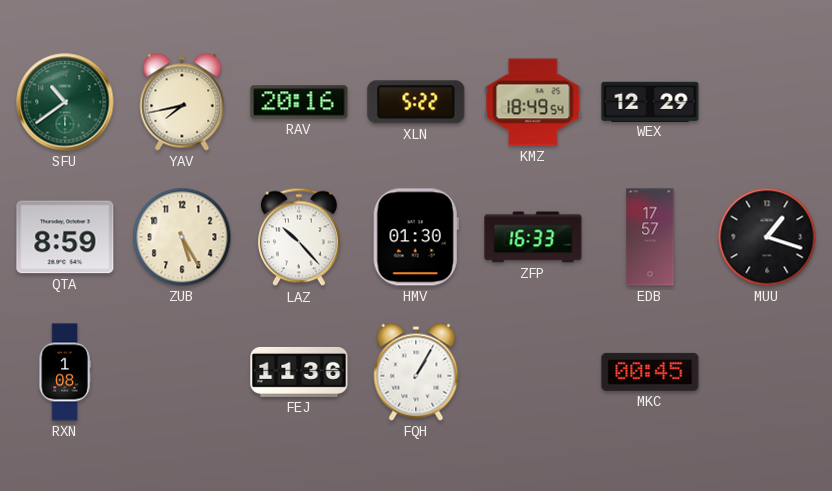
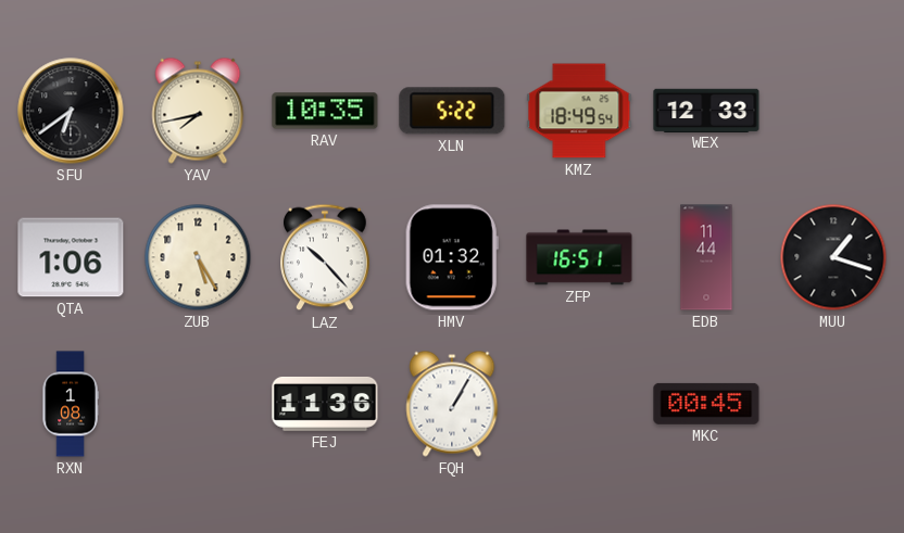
SFU: 10:39 -> 6:39 (71, 111)
SFU dial: green -> black (71, 111)
RAV: 20:16 -> 10:35 (325, 111)
WEX: 12:29 -> 12:33 (706, 110)
QTA: 8:59 -> 1:06 (71, 257)
HMV: 01:30 -> 01:32 (452, 257)
ZFP: 16:33 -> 16:51 (579, 257)
EDB: 17:57 -> 11:44 (706, 257)
